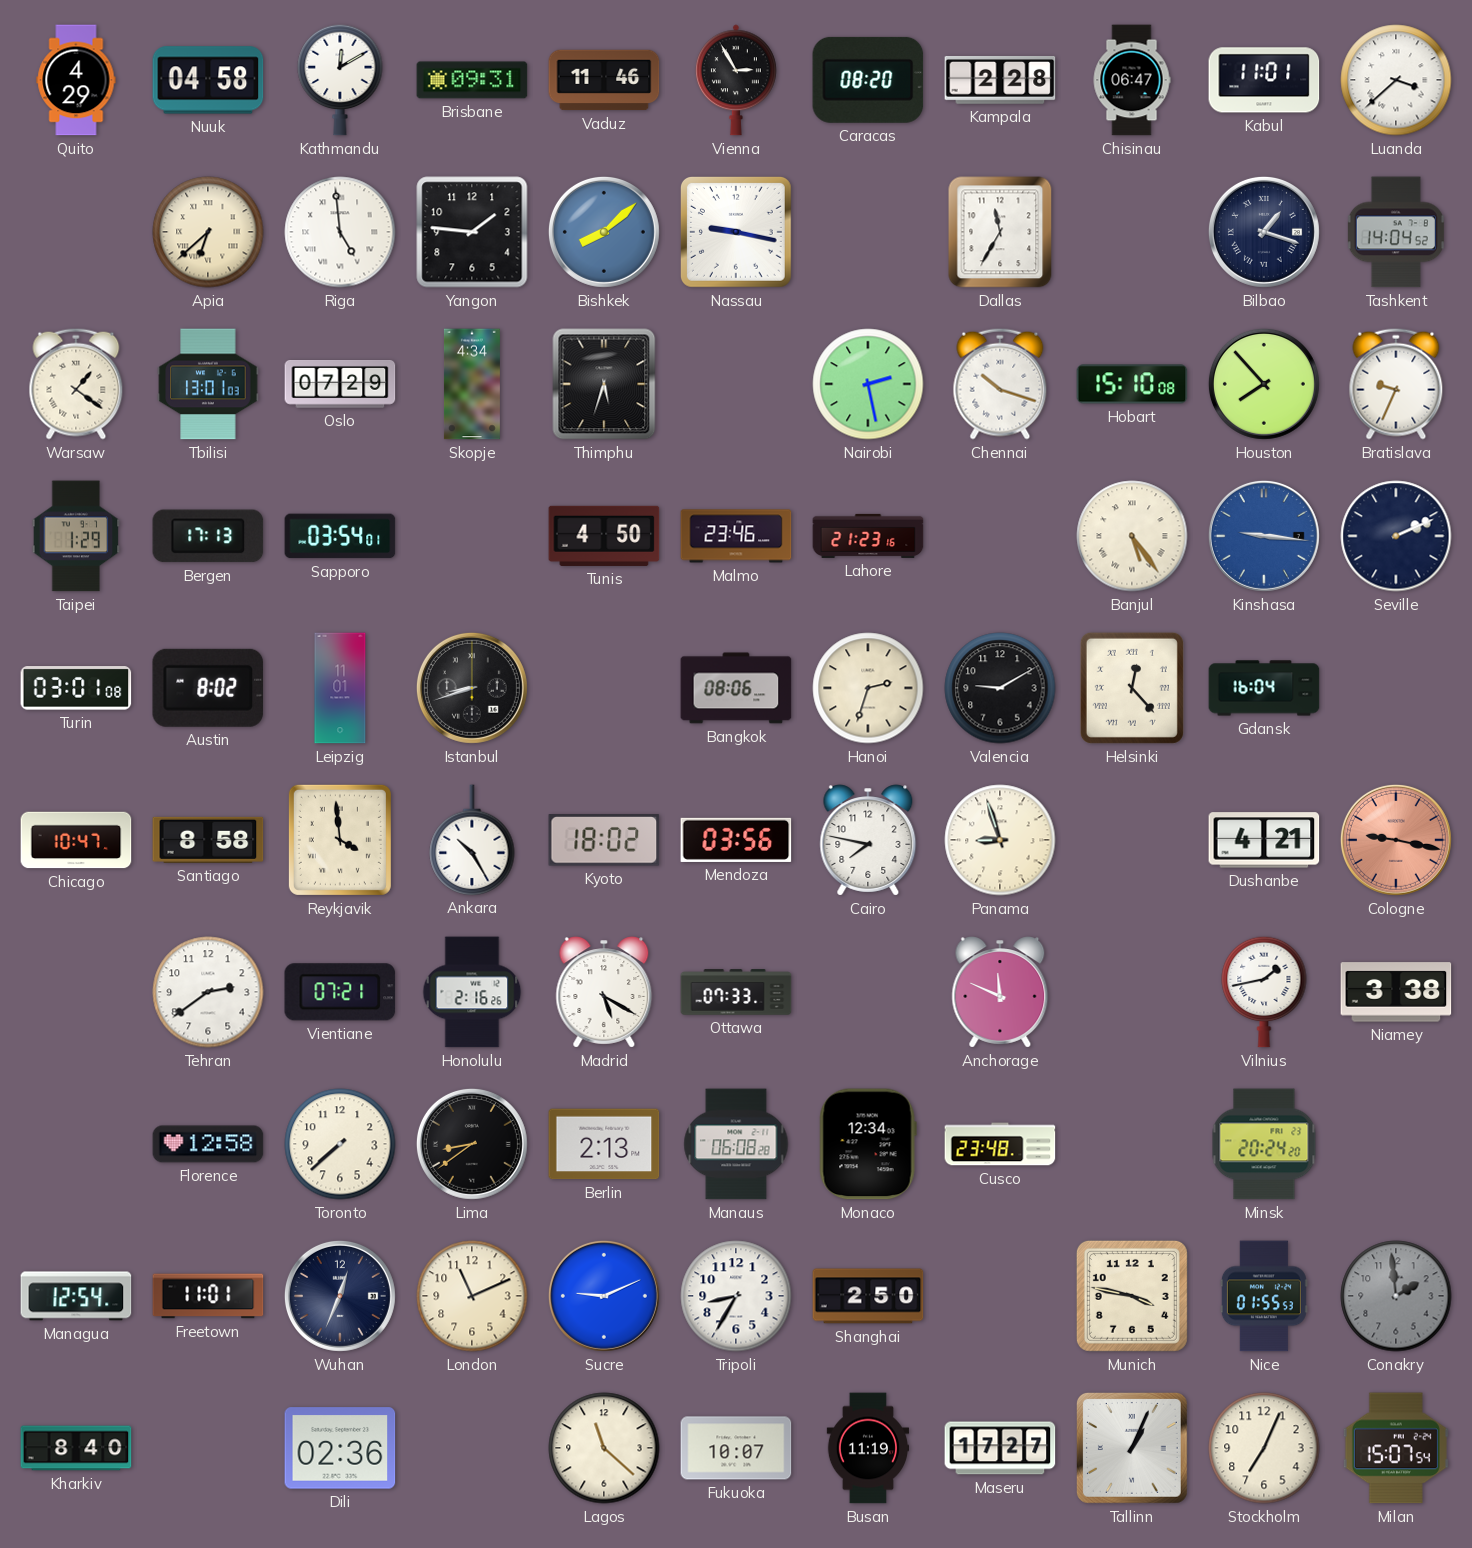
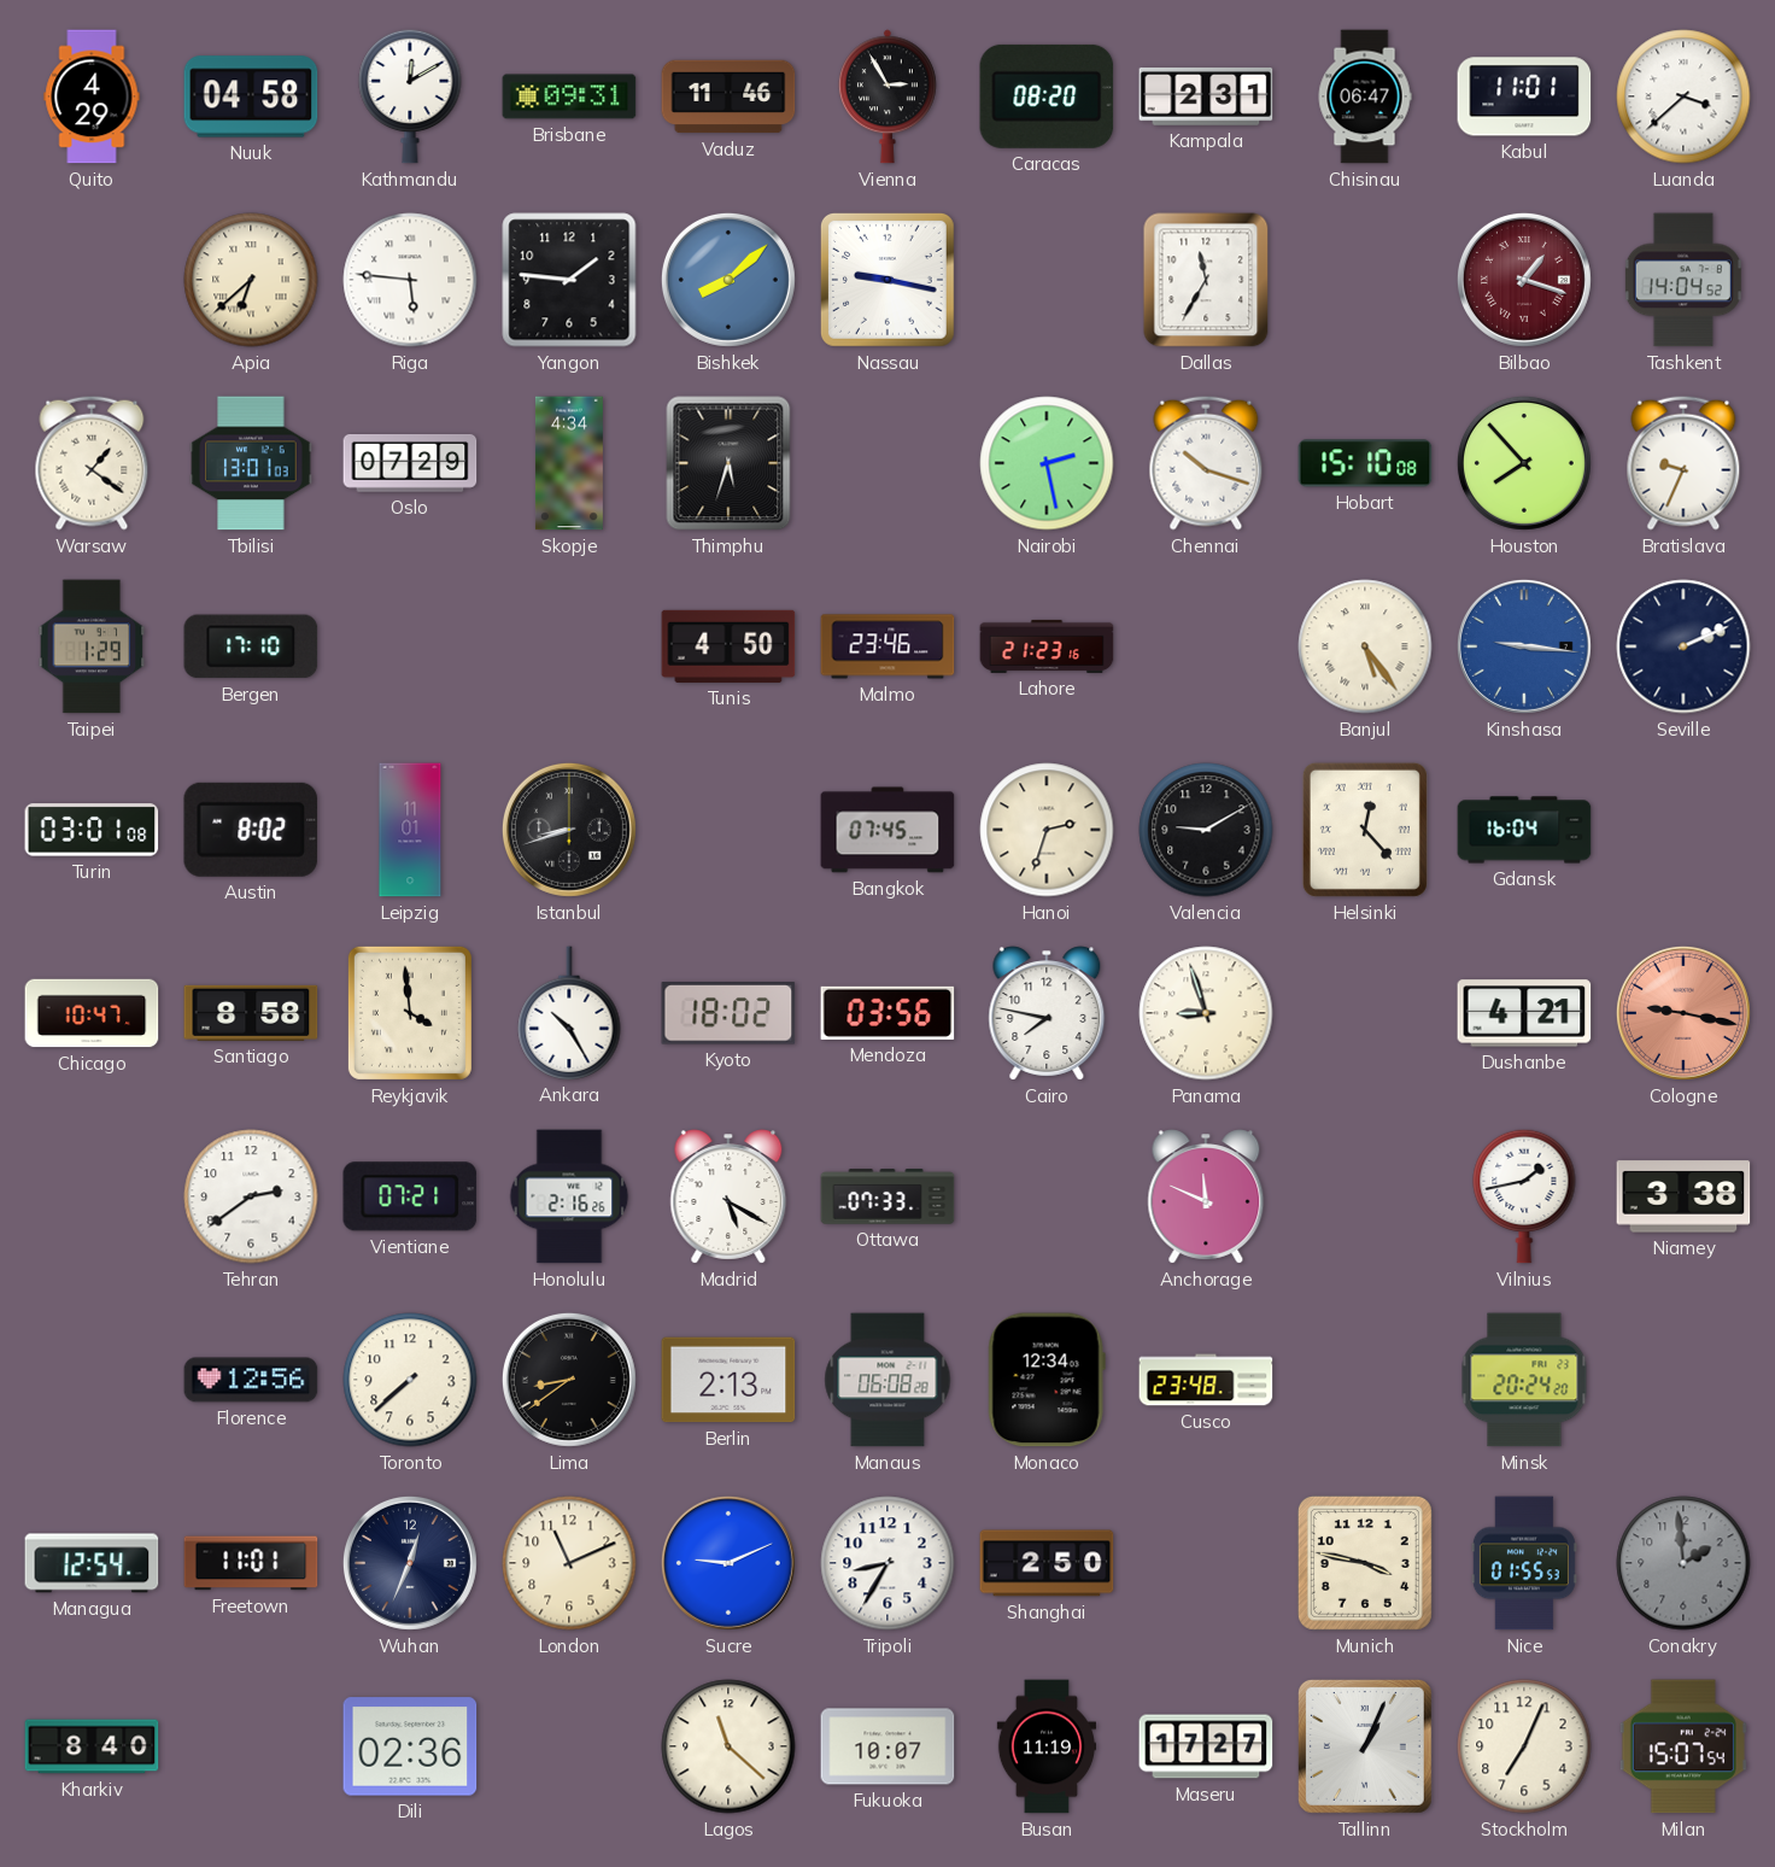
Kampala: 2:28 -> 2:31 (1206, 96)
Riga: 4:59 -> 5:46 (410, 280)
Bilbao dial: navy -> burgundy (1524, 280)
Bergen: 17:13 -> 17:10 (251, 646)
Sapporo: 03:54 -> none (340, 536)
Bangkok: 08:06 -> 07:45 (887, 830)
Florence: 12:58 -> 12:56 (251, 1380)
